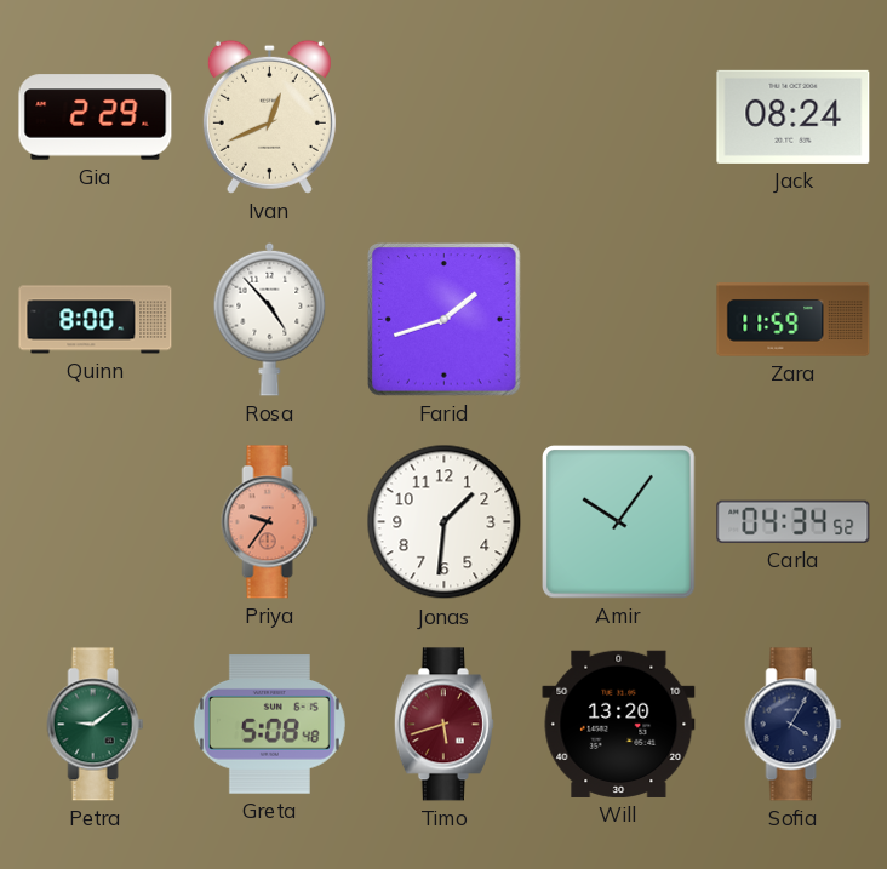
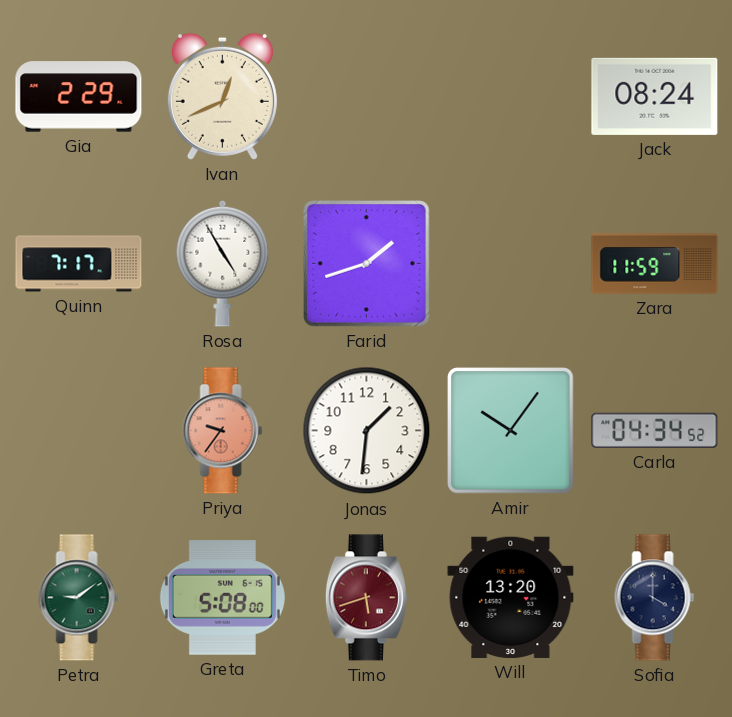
Quinn: 8:00 -> 7:17 (79, 264)
Rosa: 4:53 -> 4:55 (223, 263)
Greta: 5:08:48 -> 5:08:00 (222, 598)
Sofia: 4:05 -> 4:00 (655, 598)
